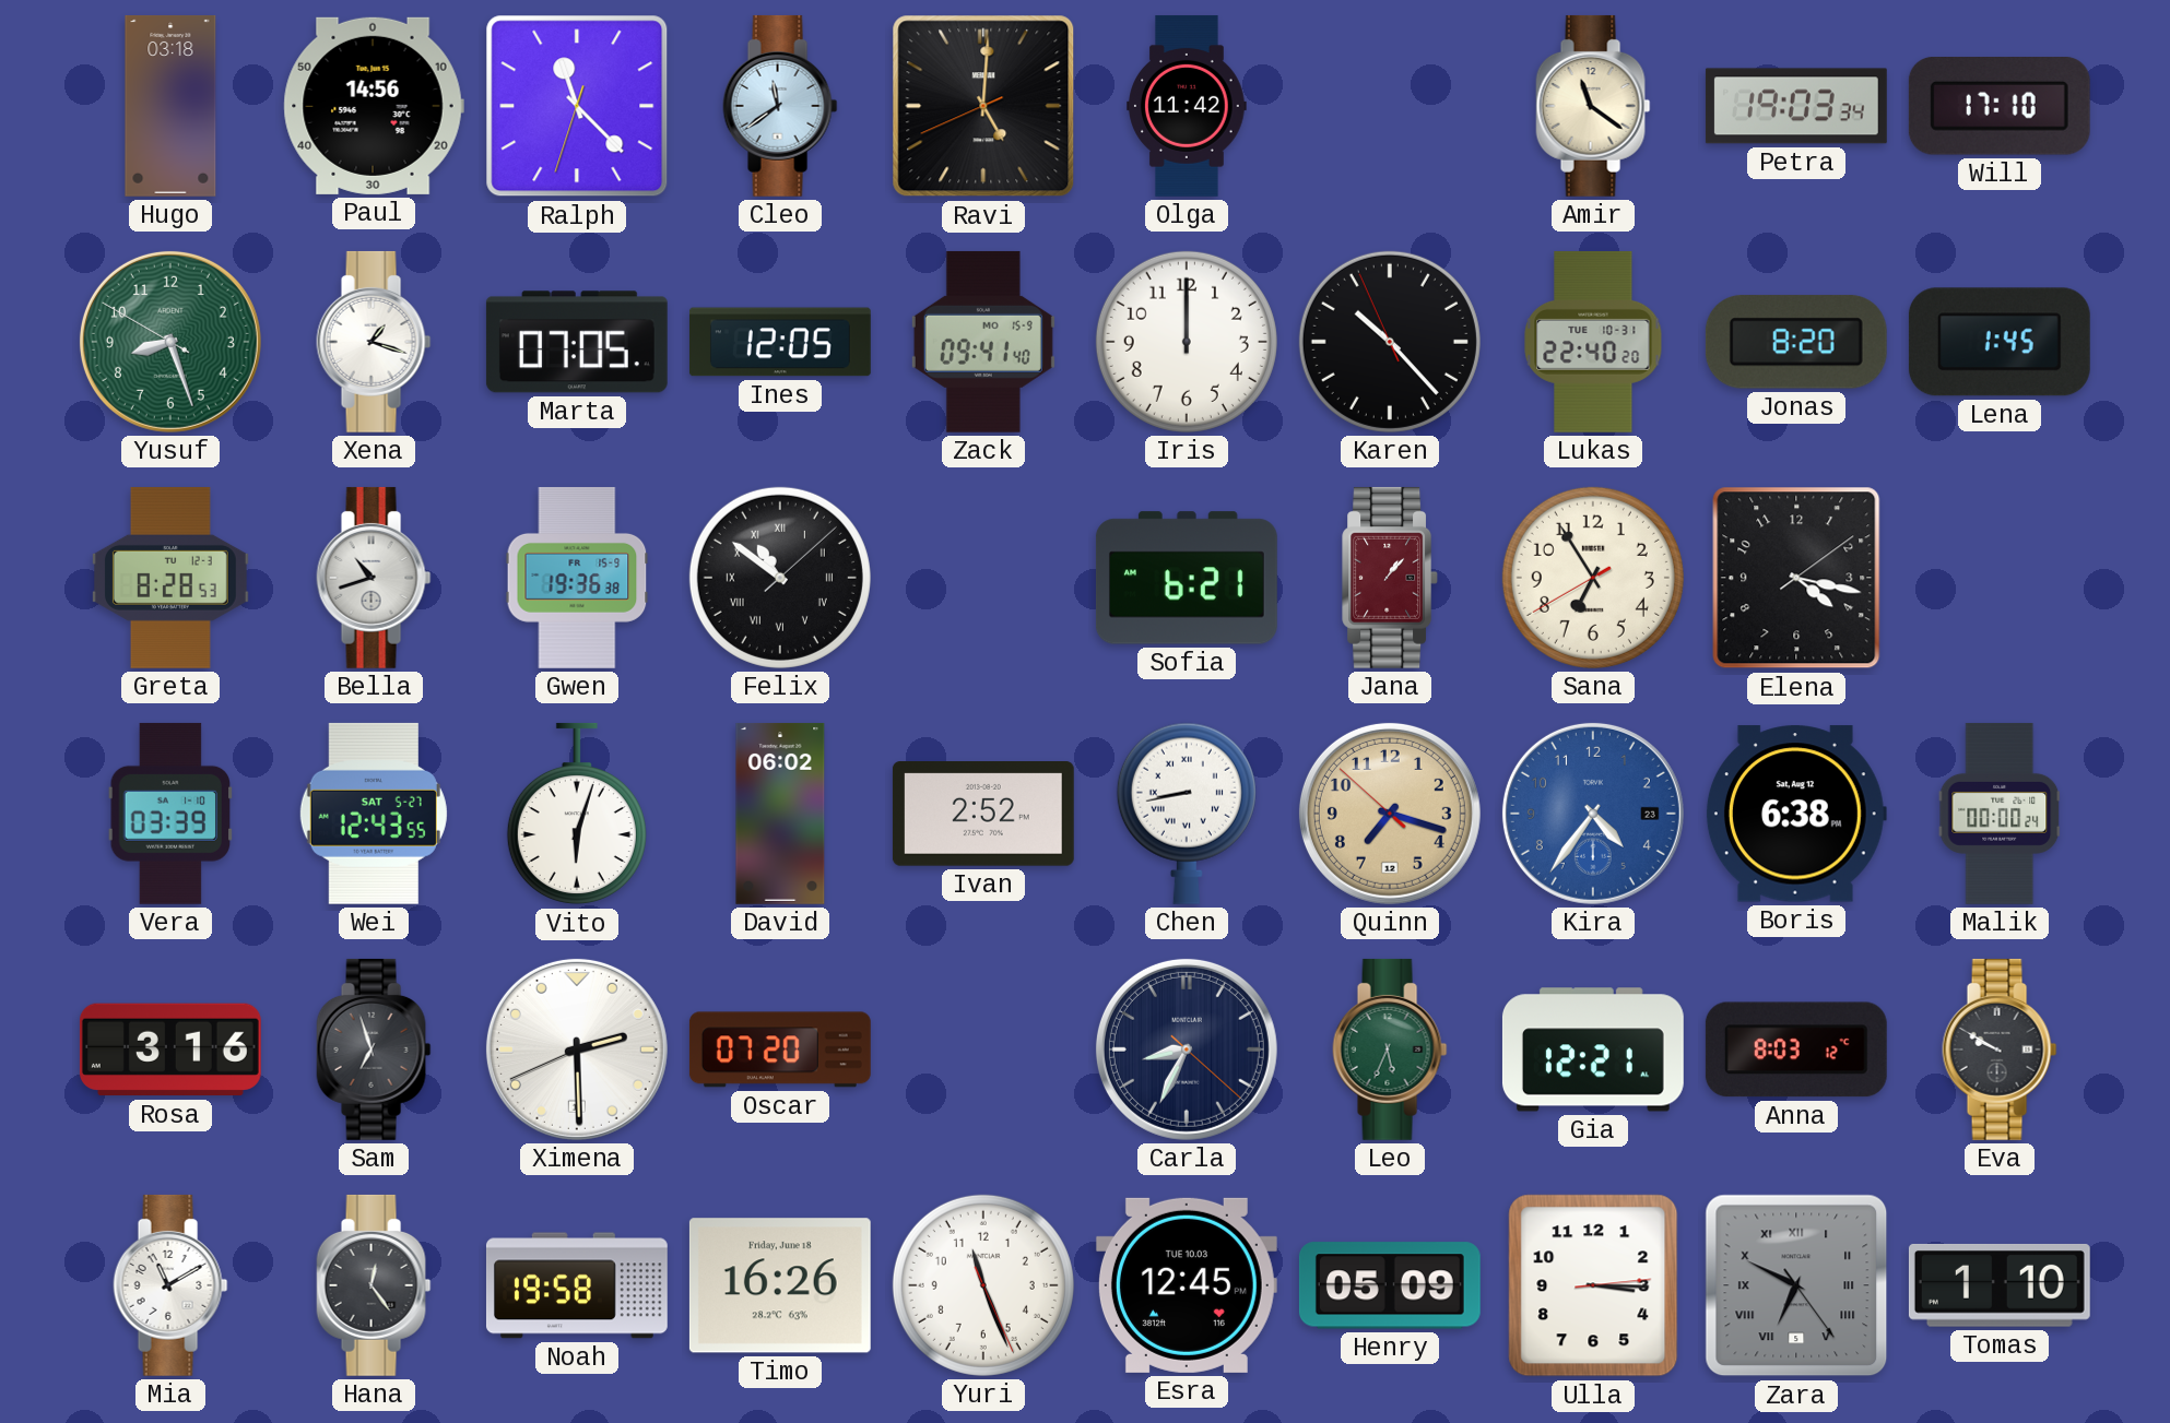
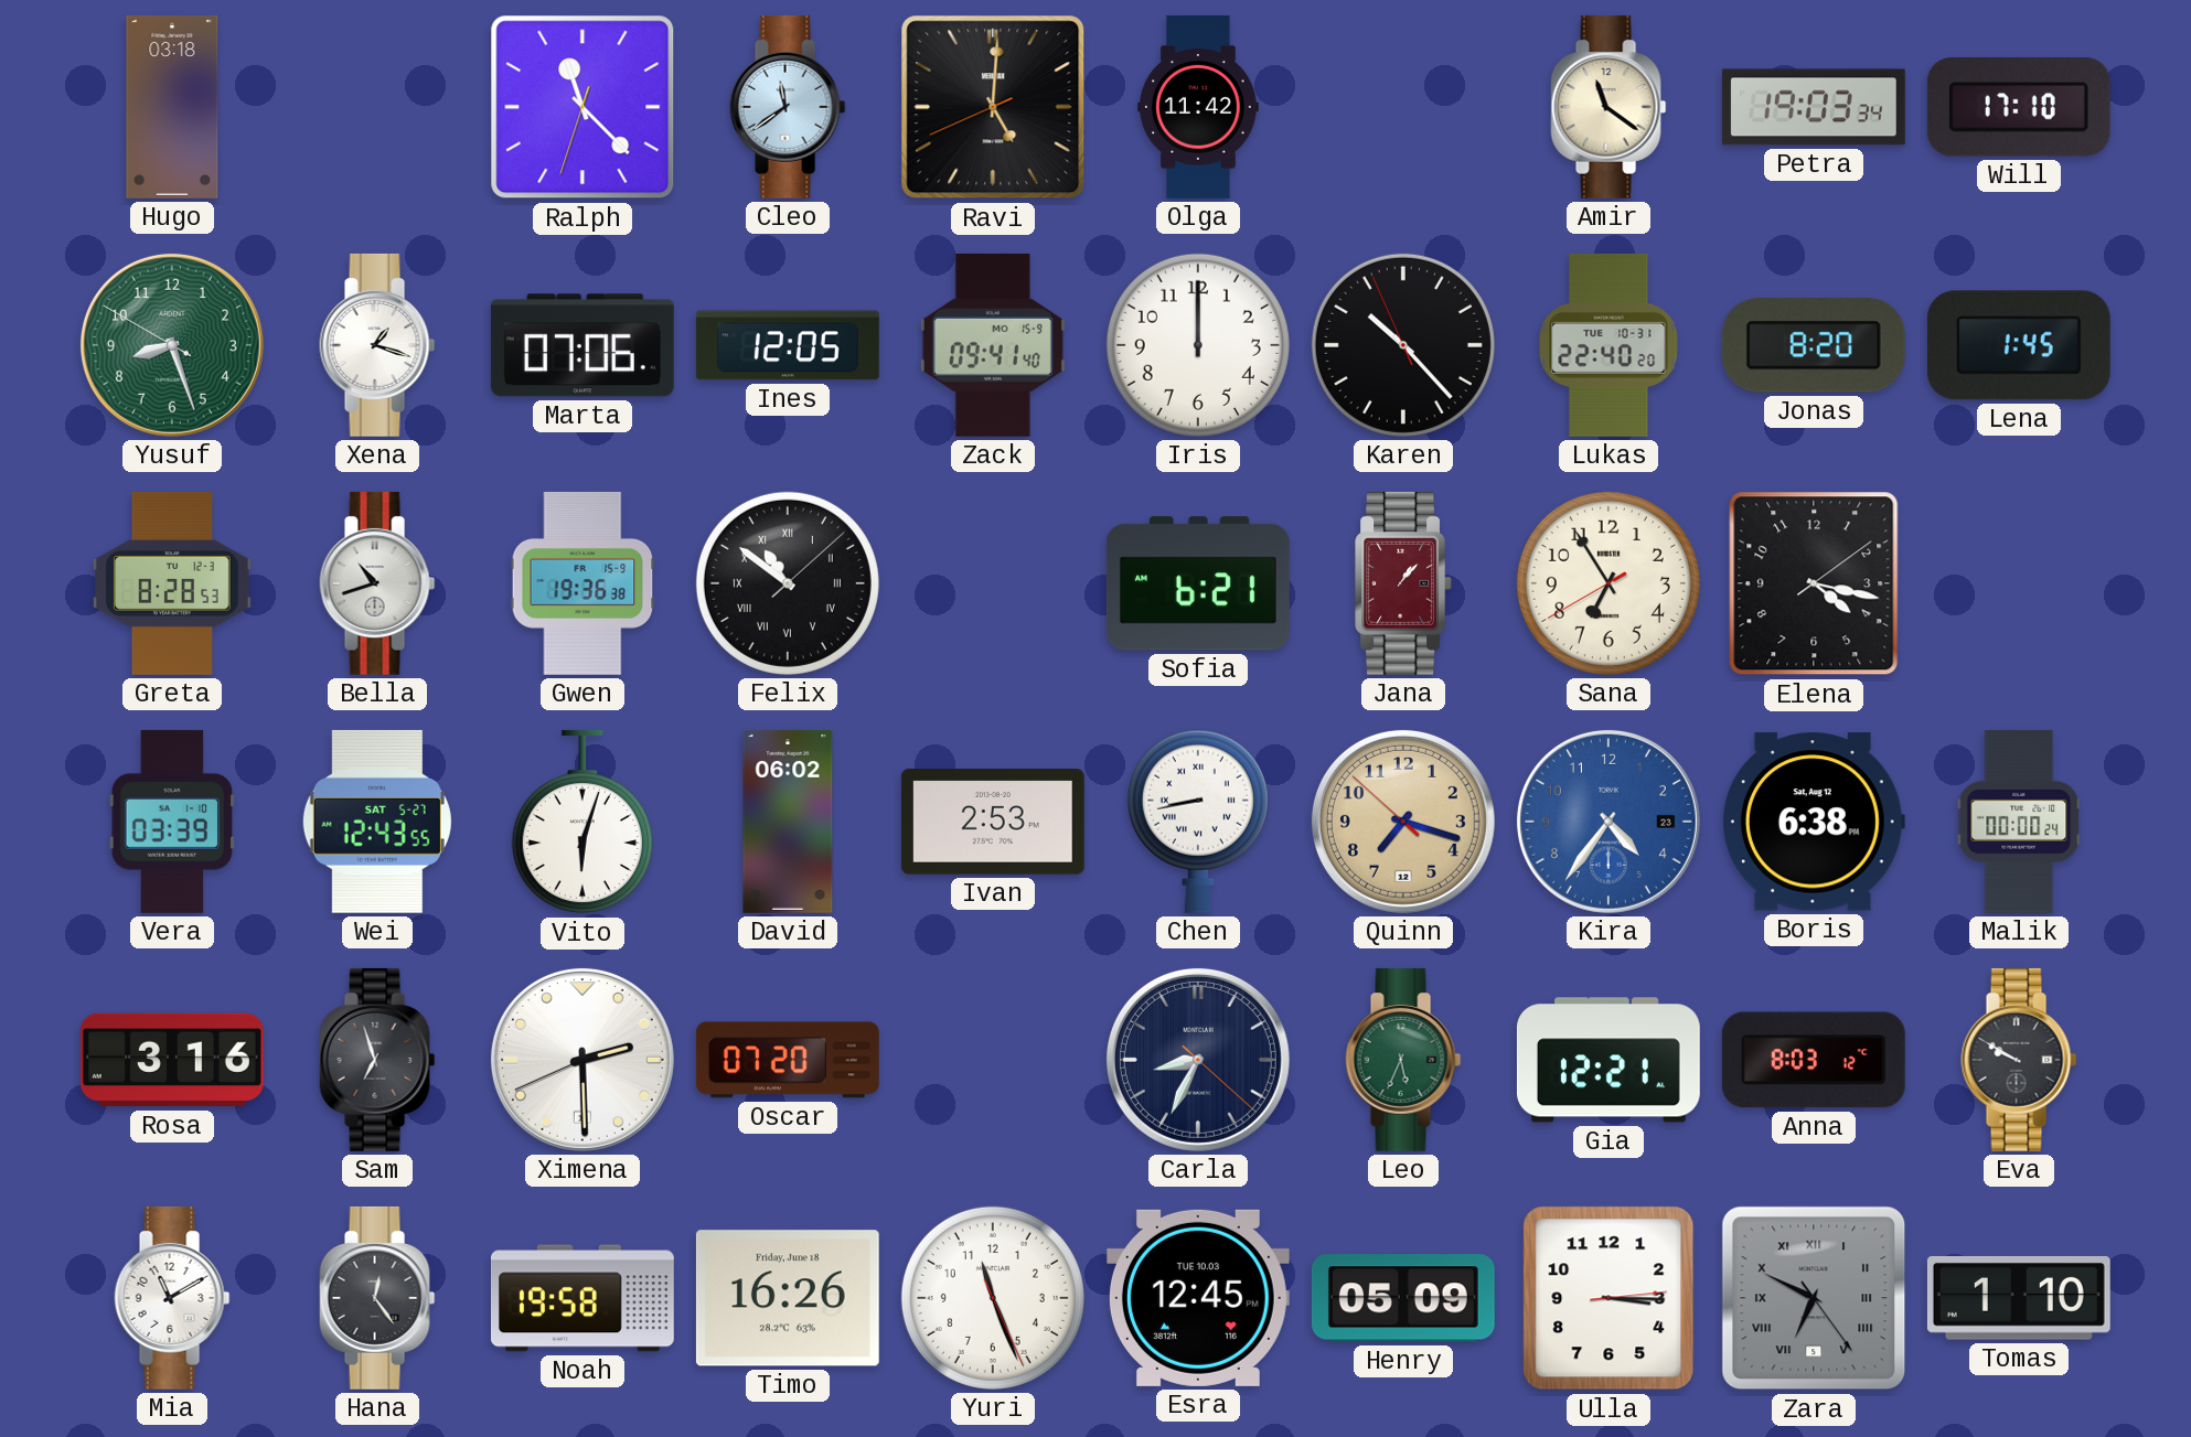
Paul: 14:56 -> none (374, 106)
Marta: 07:05 -> 07:06 (583, 345)
Ivan: 2:52 -> 2:53 (993, 823)
